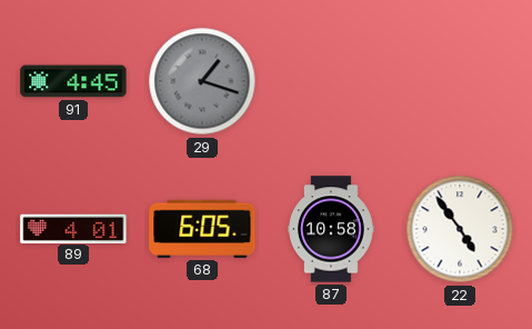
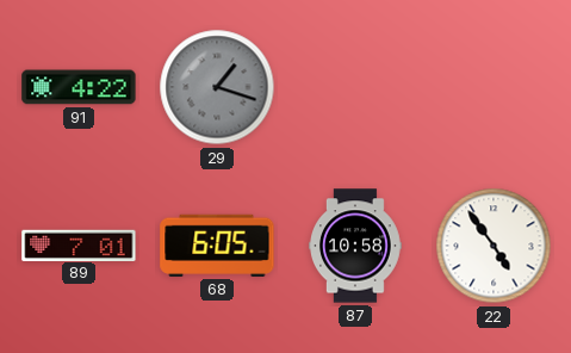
91: 4:45 -> 4:22 (79, 87)
89: 4:01 -> 7:01 (79, 244)
